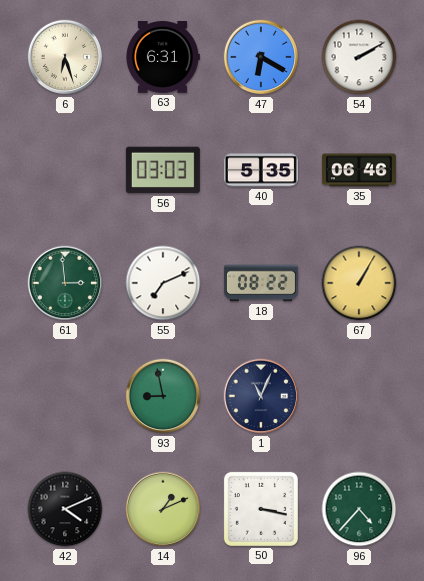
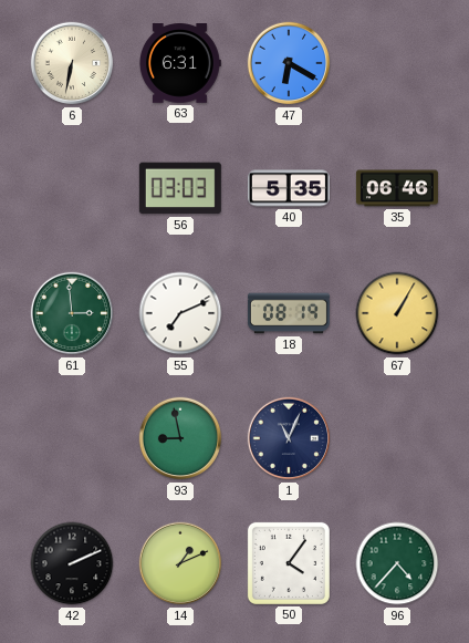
6: 6:27 -> 6:32 (72, 63)
54: 2:10 -> none (359, 57)
18: 08:22 -> 08:19 (289, 313)
42: 4:11 -> 2:11 (72, 563)
50: 3:17 -> 4:06 (289, 563)
